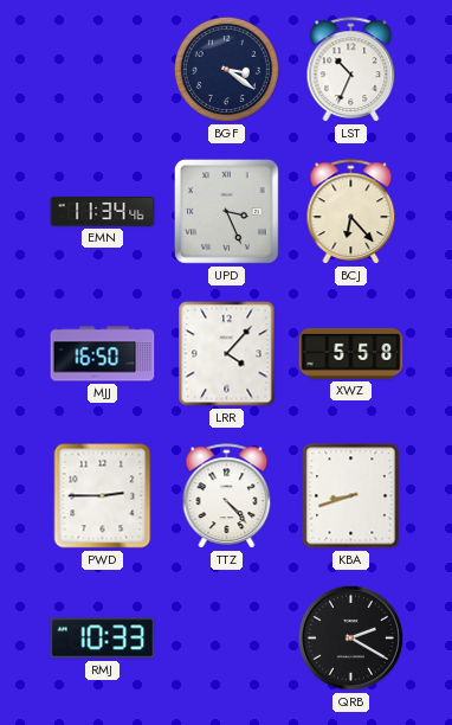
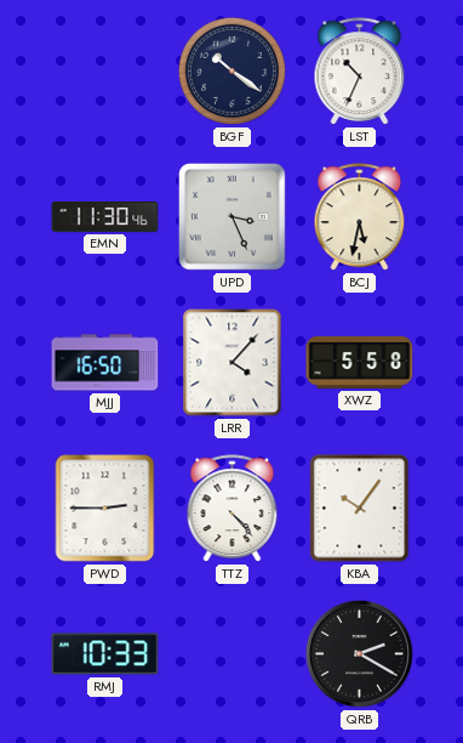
BGF: 3:21 -> 10:21 (232, 70)
EMN: 11:34 -> 11:30 (105, 216)
BCJ: 6:23 -> 5:32 (360, 217)
KBA: 8:42 -> 10:06 (360, 509)
